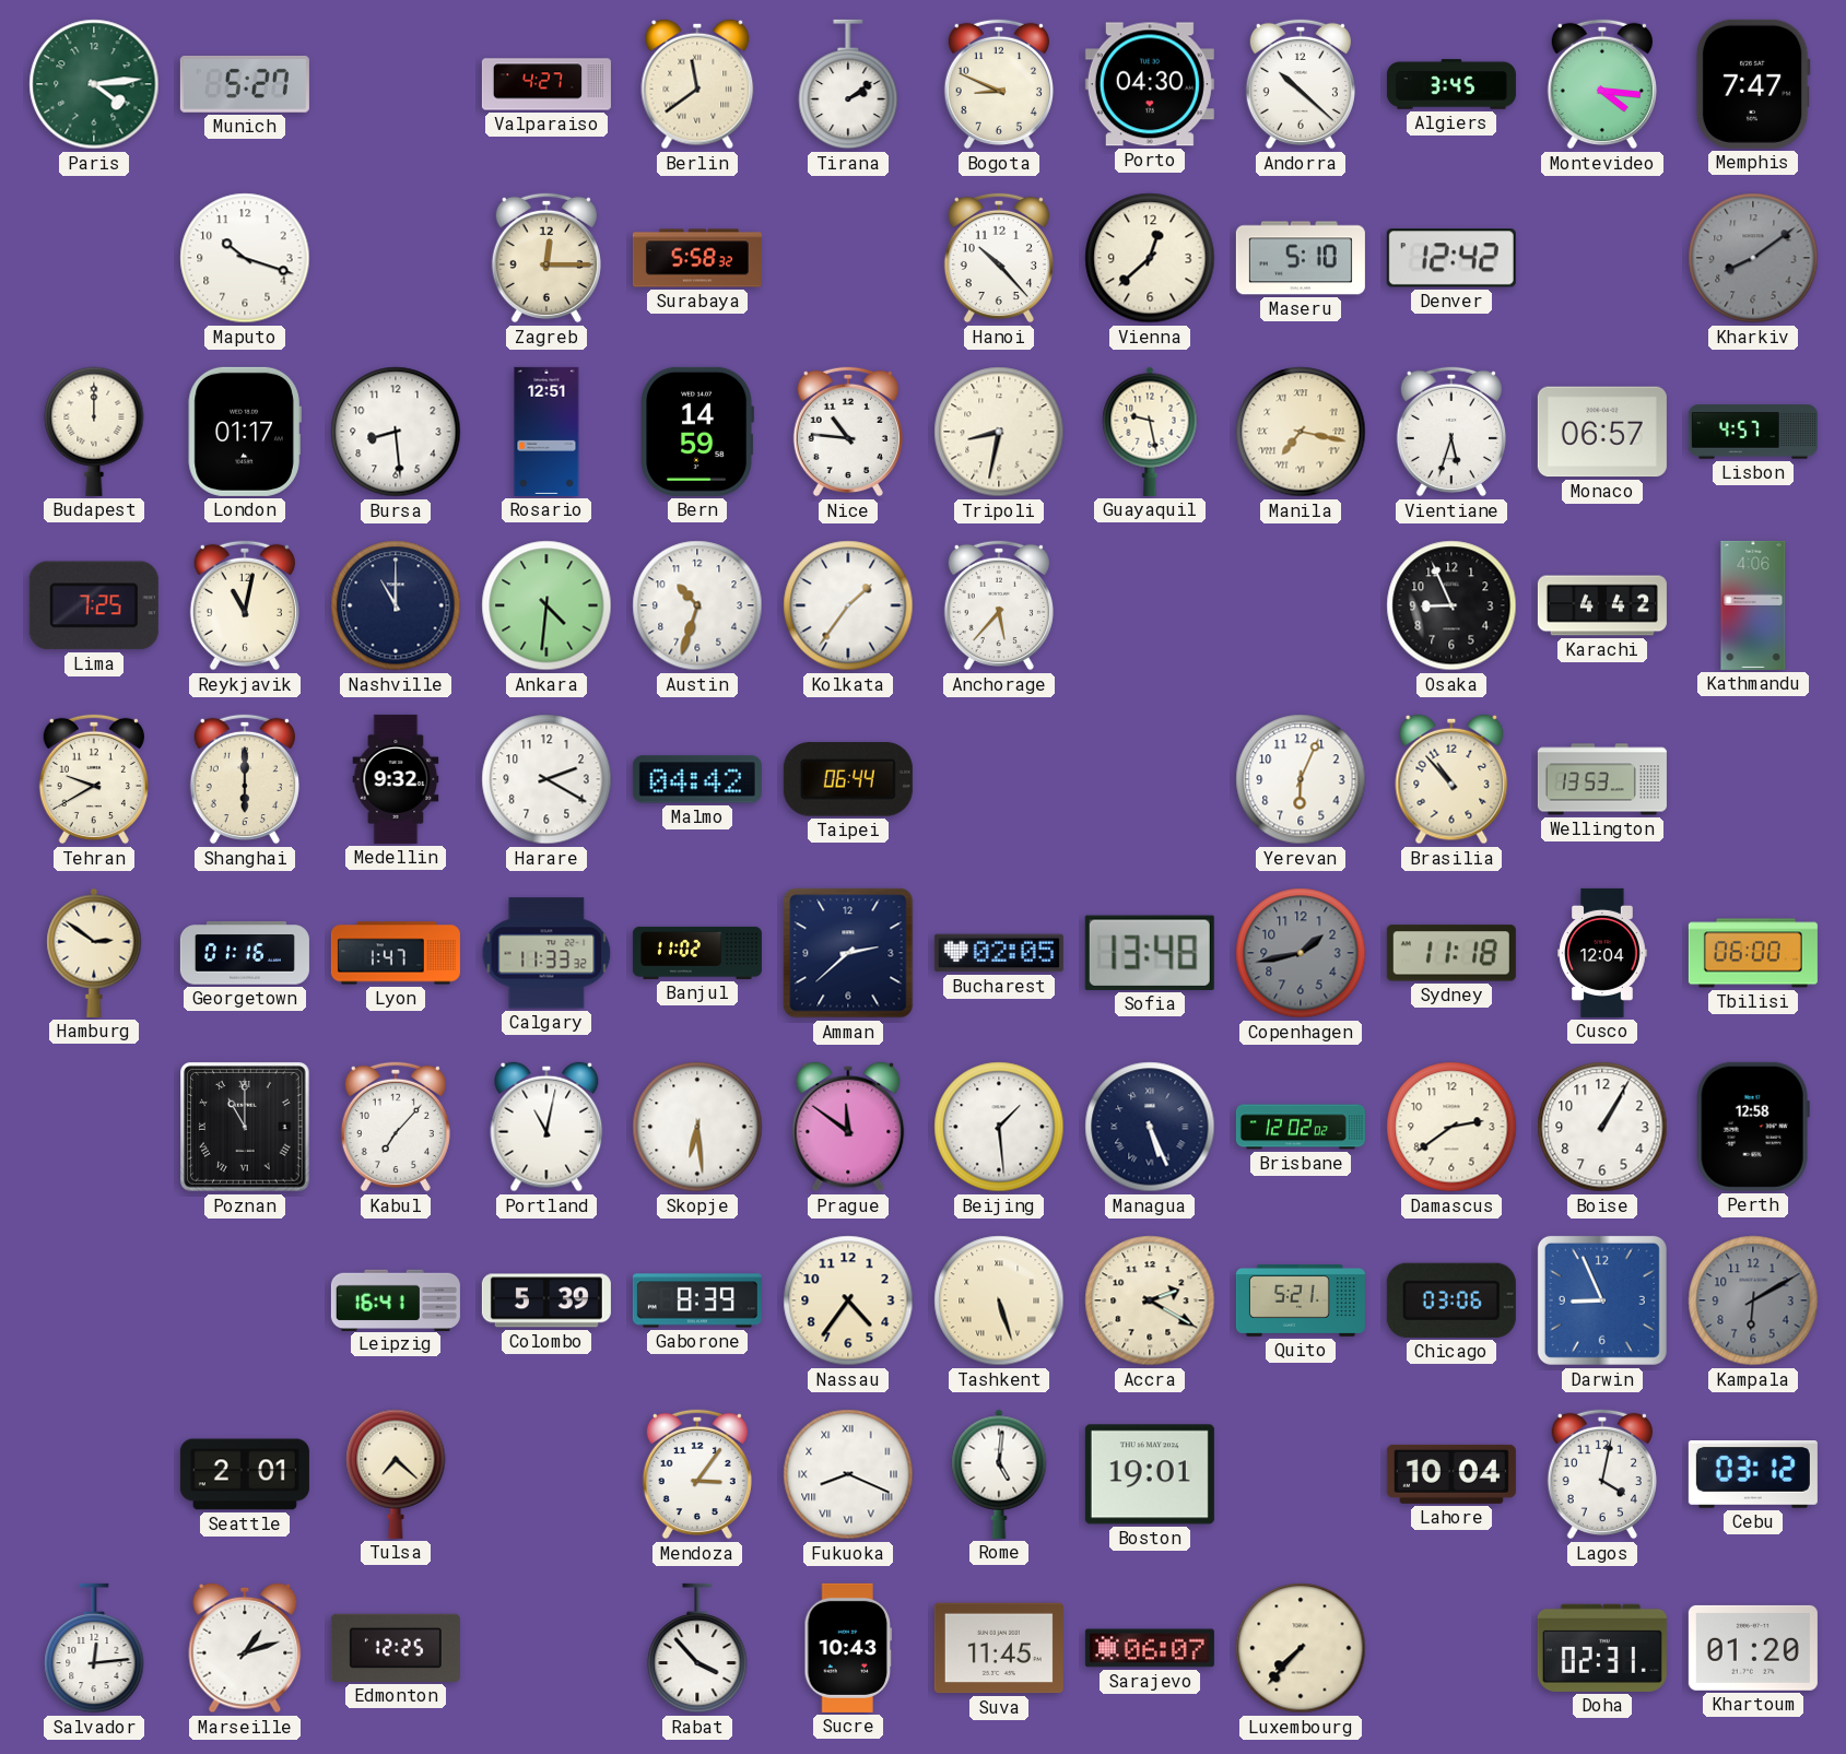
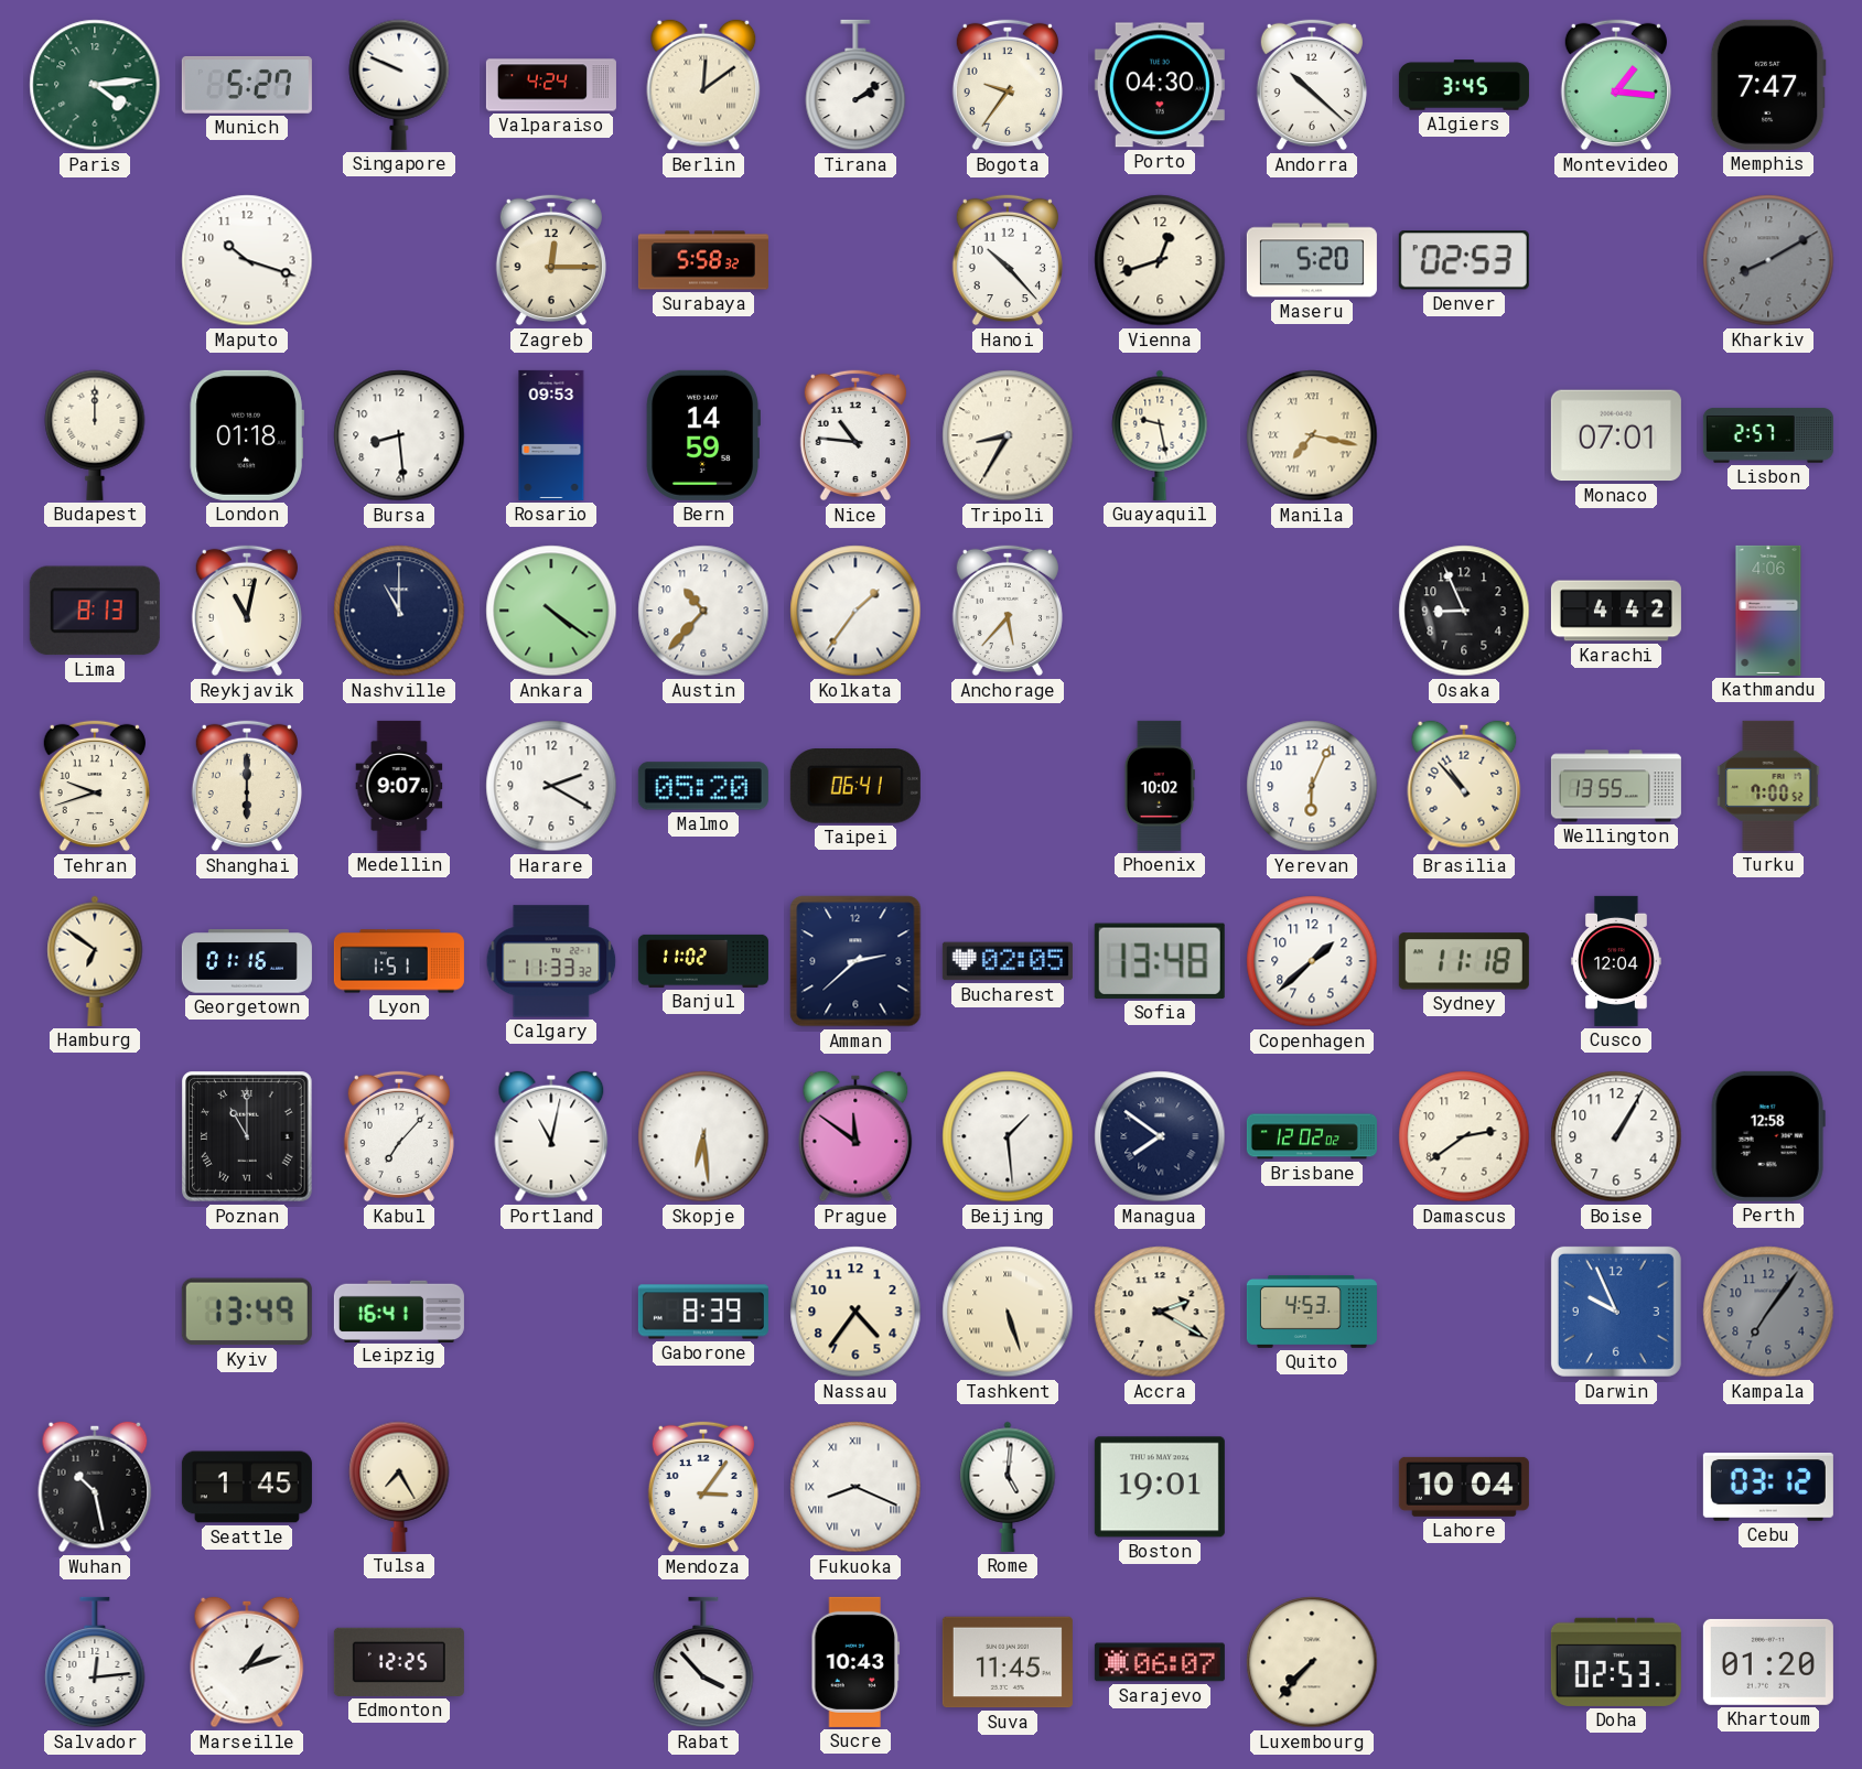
Singapore: none -> 9:49 (399, 85)
Valparaiso: 4:27 -> 4:24 (551, 85)
Berlin: 11:39 -> 12:09 (703, 85)
Bogota: 8:49 -> 9:36 (1008, 85)
Montevideo: 4:16 -> 1:16 (1616, 85)
Vienna: 12:38 -> 12:42 (1160, 260)
Maseru: 5:10 -> 5:20 (1312, 260)
Denver: 12:42 -> 02:53 (1464, 260)
Kharkiv: 8:09 -> 8:10 (1768, 260)
London: 01:17 -> 01:18 (247, 435)
Rosario: 12:51 -> 09:53 (551, 435)
Tripoli: 8:32 -> 8:35 (1008, 435)
Vientiane: 5:33 -> none (1451, 432)
Monaco: 06:57 -> 07:01 (1616, 435)
Lisbon: 4:57 -> 2:57 (1768, 435)
Lima: 7:25 -> 8:13 (95, 611)
Ankara: 4:31 -> 4:21 (551, 611)
Austin: 10:33 -> 10:37 (703, 611)
Tehran: 9:40 -> 9:42 (95, 786)
Medellin: 9:32 -> 9:07 (399, 786)
Malmo: 04:42 -> 05:20 (703, 786)
Taipei: 06:44 -> 06:41 (855, 786)
Phoenix: none -> 10:02 (1160, 786)
Wellington: 13:53 -> 13:55 (1616, 786)
Turku: none -> 7:00 (1768, 786)
Hamburg: 2:51 -> 6:51 (95, 961)
Lyon: 1:47 -> 1:51 (399, 961)
Copenhagen: 1:43 -> 1:38 (1312, 961)
Copenhagen dial: grey -> white (1312, 961)
Tbilisi: 06:00 -> none (1753, 953)
Managua: 5:26 -> 7:51 (1160, 1136)
Kyiv: none -> 13:49 (247, 1312)
Colombo: 5:39 -> none (546, 1300)
Quito: 5:21 -> 4:53 (1312, 1313)
Chicago: 03:06 -> none (1451, 1300)
Darwin: 8:56 -> 9:56 (1616, 1312)
Kampala: 6:10 -> 7:06 (1768, 1312)
Wuhan: none -> 10:28 (95, 1487)
Seattle: 2:01 -> 1:45 (247, 1487)
Tulsa: 7:22 -> 7:25 (399, 1487)
Lagos: 4:02 -> none (1602, 1474)
Doha: 02:31 -> 02:53 (1616, 1662)
